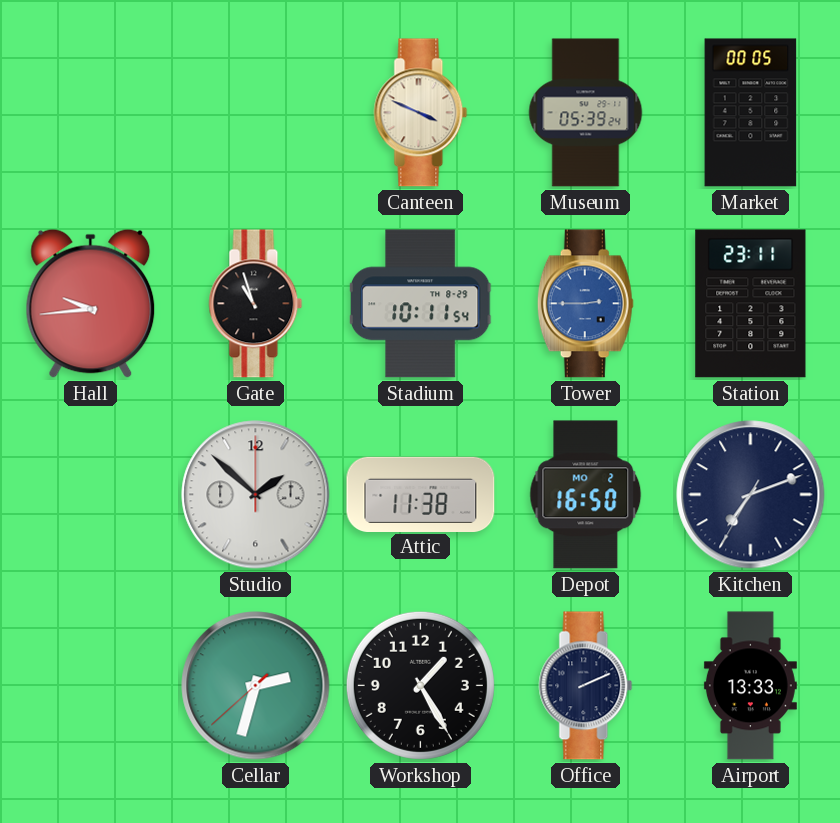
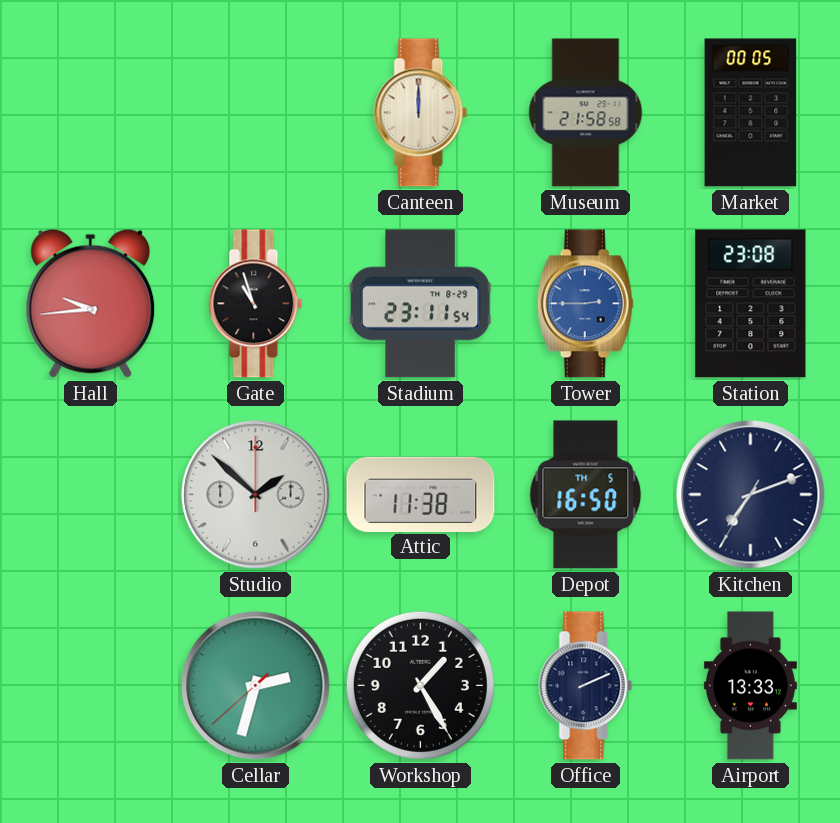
Canteen: 3:49 -> 12:00 (421, 113)
Museum: 05:39 -> 21:58 (586, 113)
Stadium: 10:11 -> 23:11 (421, 304)
Station: 23:11 -> 23:08 (751, 304)
Depot date: MO 2 -> TH 5 (586, 495)
